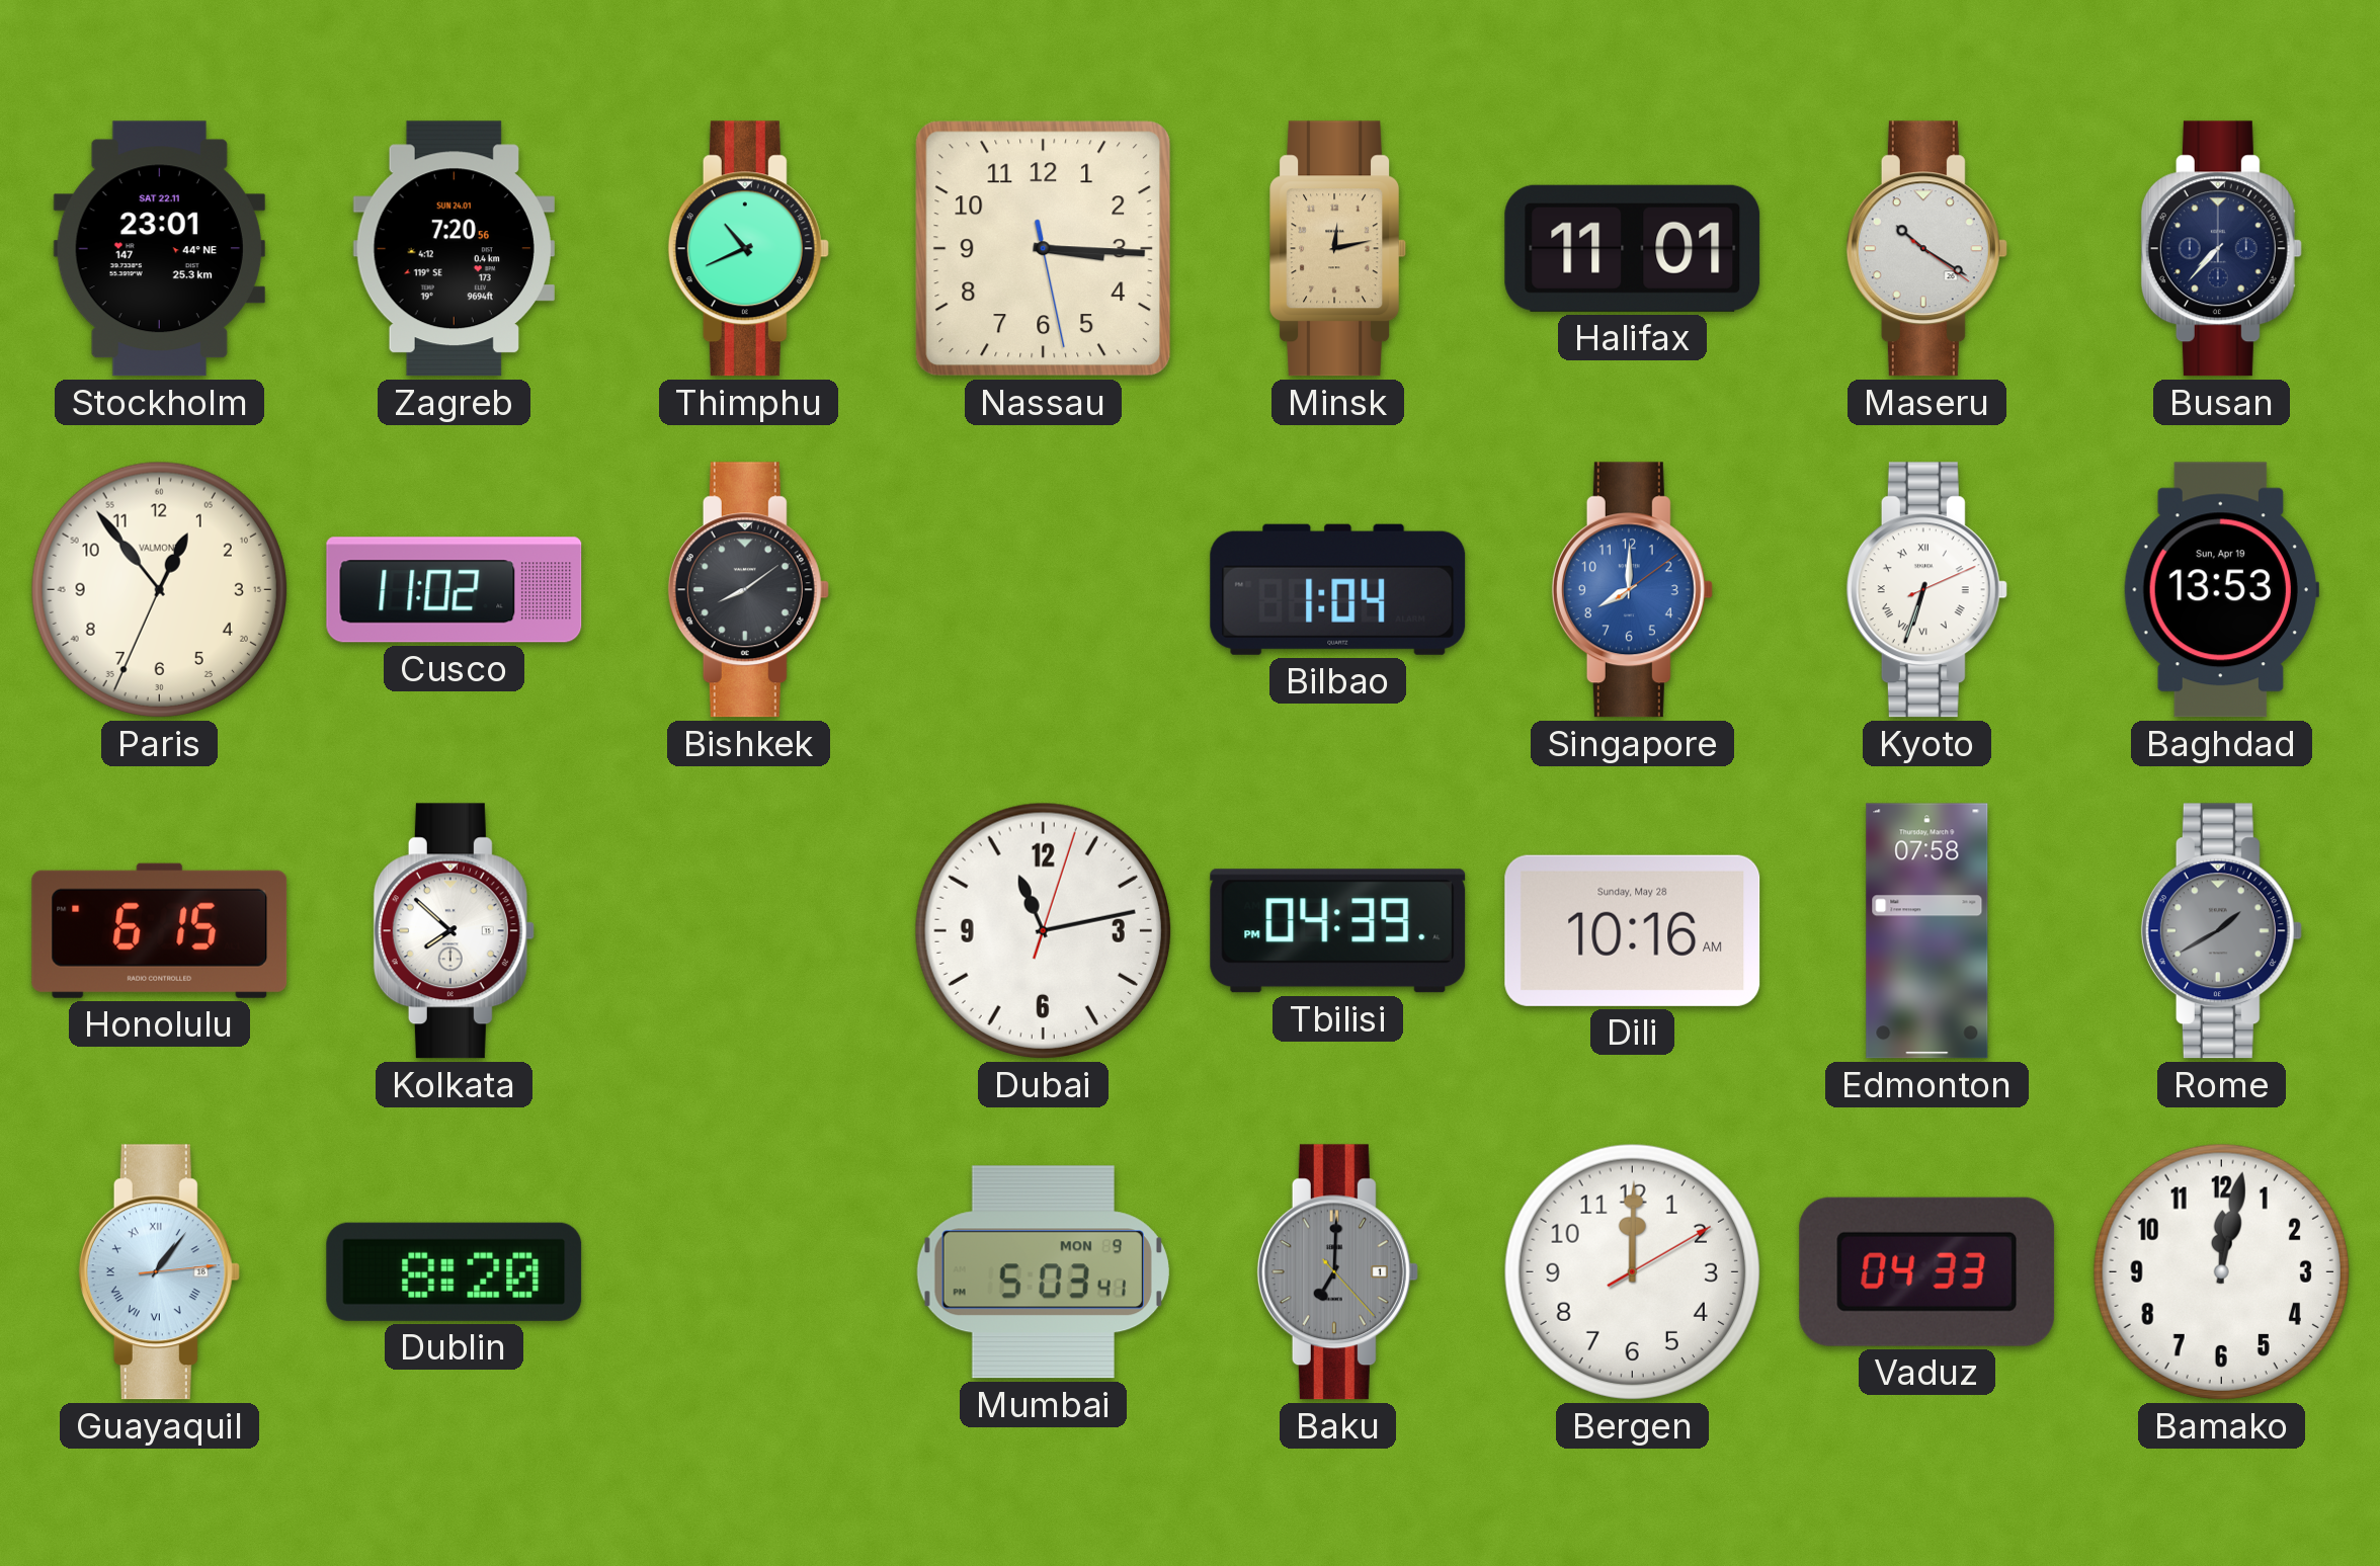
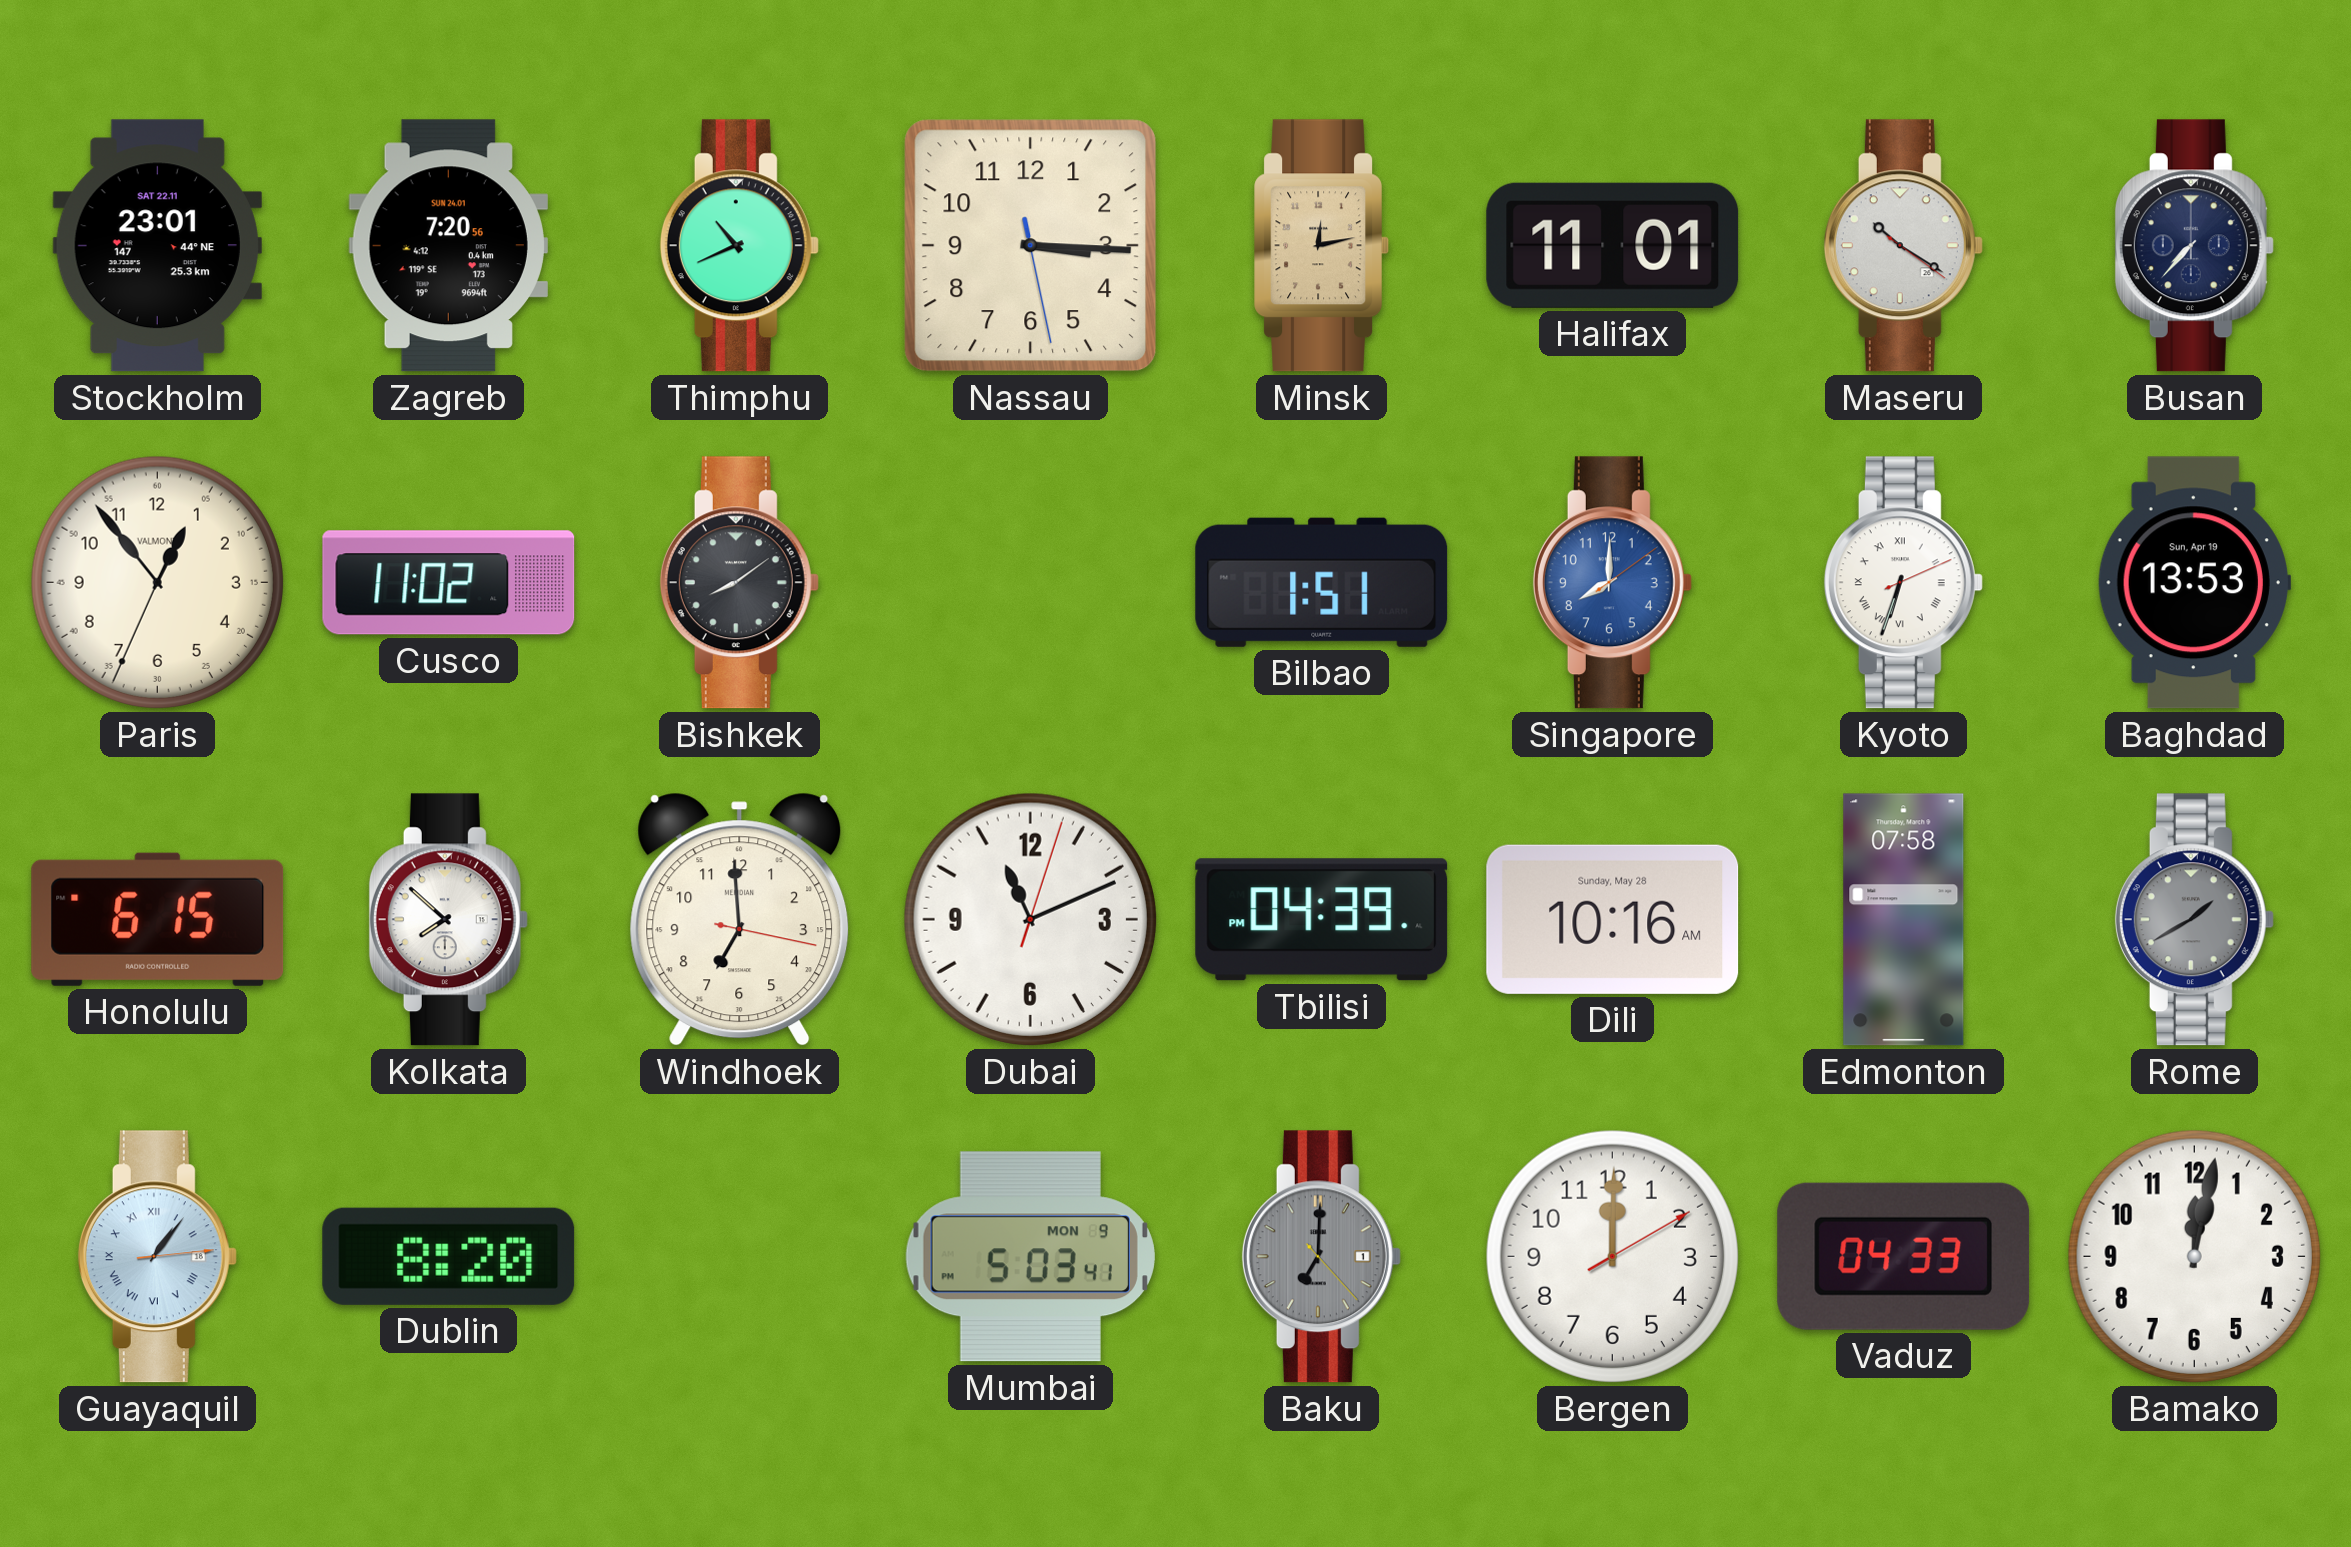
Bilbao: 1:04 -> 1:51 (1322, 582)
Windhoek: none -> 6:59 (740, 919)
Dubai: 11:13 -> 11:11 (1030, 919)
